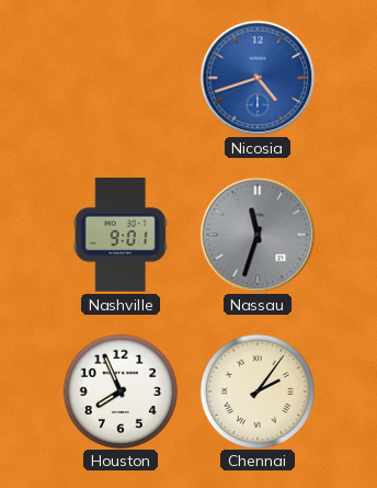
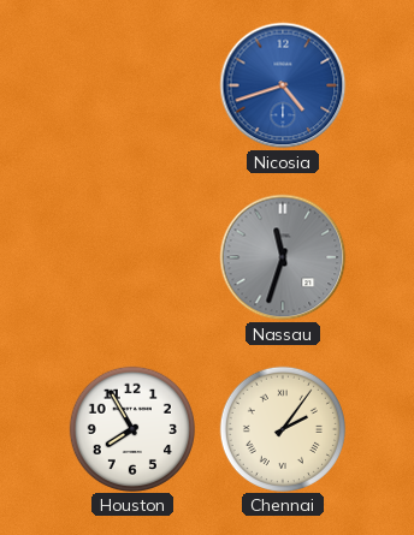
Nashville: 9:01 -> none (121, 236)
Houston: 7:56 -> 7:55 (131, 428)
